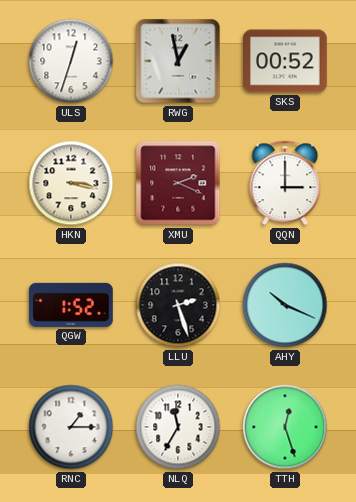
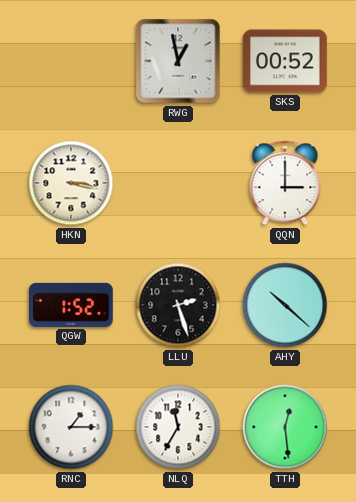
ULS: 12:33 -> none (71, 61)
XMU: 2:19 -> none (178, 183)
AHY: 10:19 -> 10:22 (285, 305)
TTH: 12:27 -> 12:29 (285, 427)
